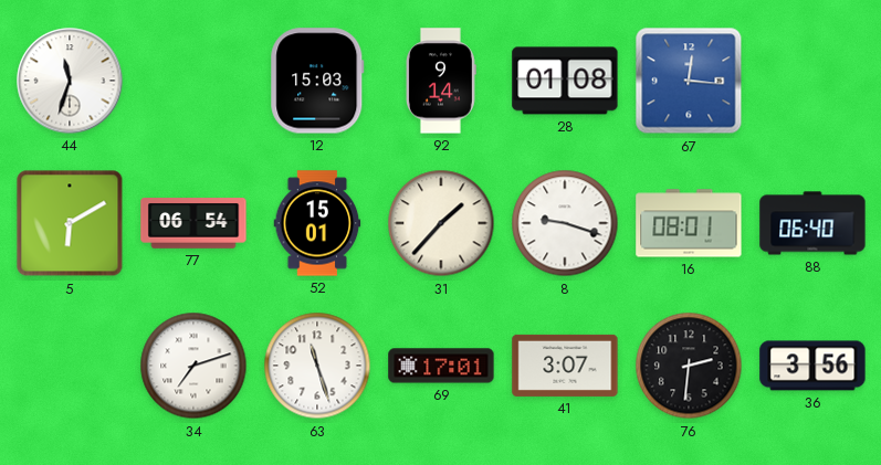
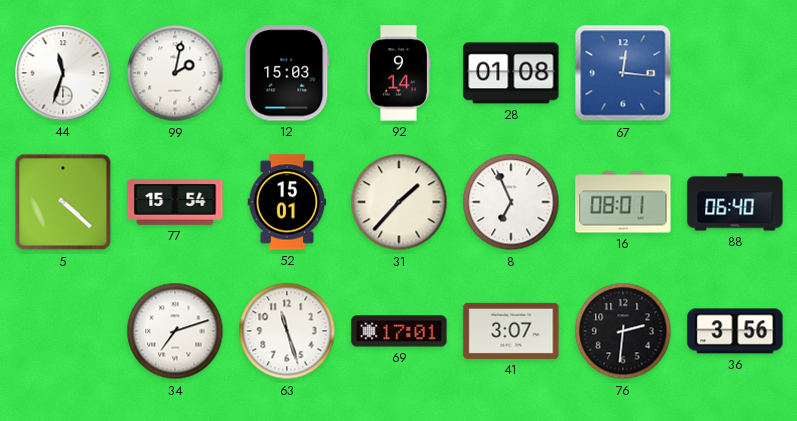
99: none -> 2:02 (175, 73)
5: 6:10 -> 4:22 (63, 202)
77: 06:54 -> 15:54 (175, 202)
8: 9:18 -> 6:56 (511, 202)
